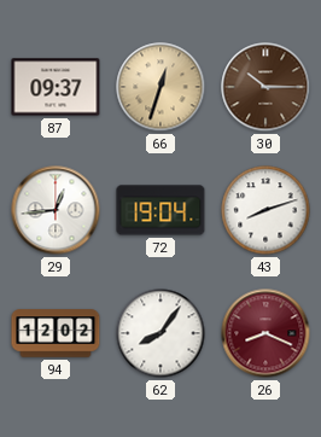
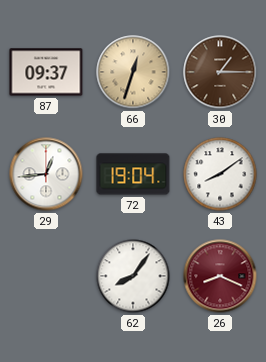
30: 10:15 -> 1:15 (220, 72)
43: 8:12 -> 8:09 (220, 174)
94: 12:02 -> none (56, 333)
